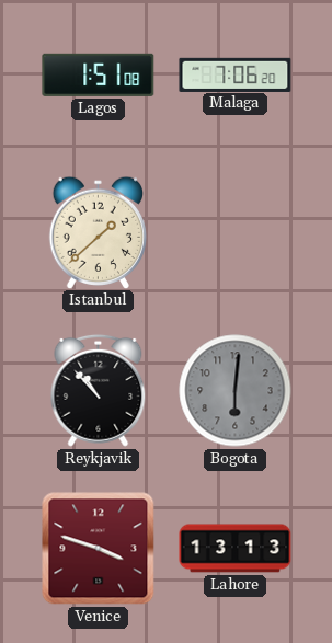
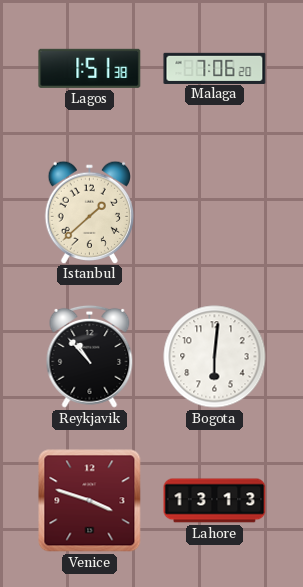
Lagos: 1:51:08 -> 1:51:38 (90, 68)
Bogota dial: grey -> white (215, 357)
